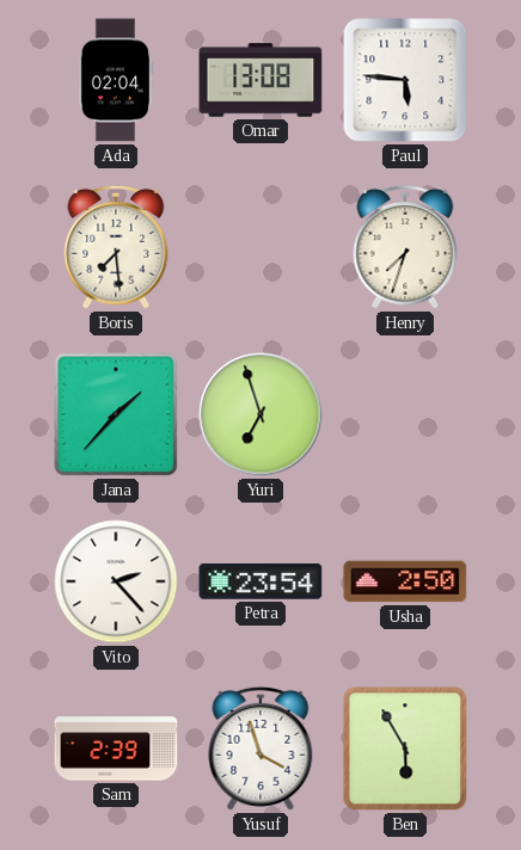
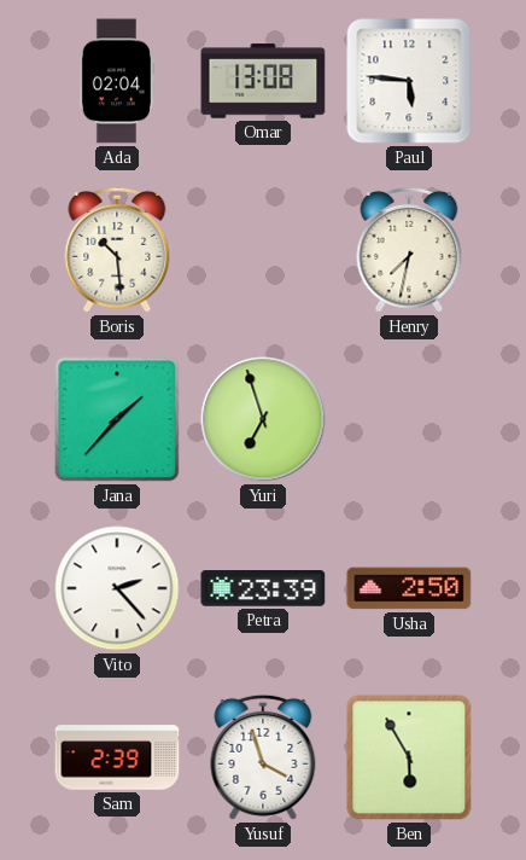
Boris: 7:29 -> 10:29 (117, 250)
Henry: 7:33 -> 7:32 (409, 250)
Petra: 23:54 -> 23:39 (263, 588)
